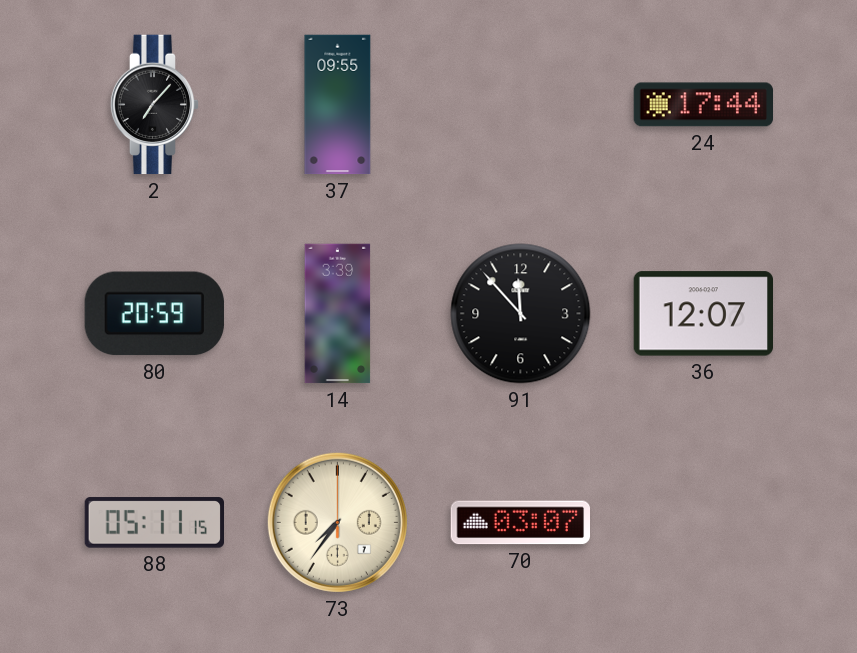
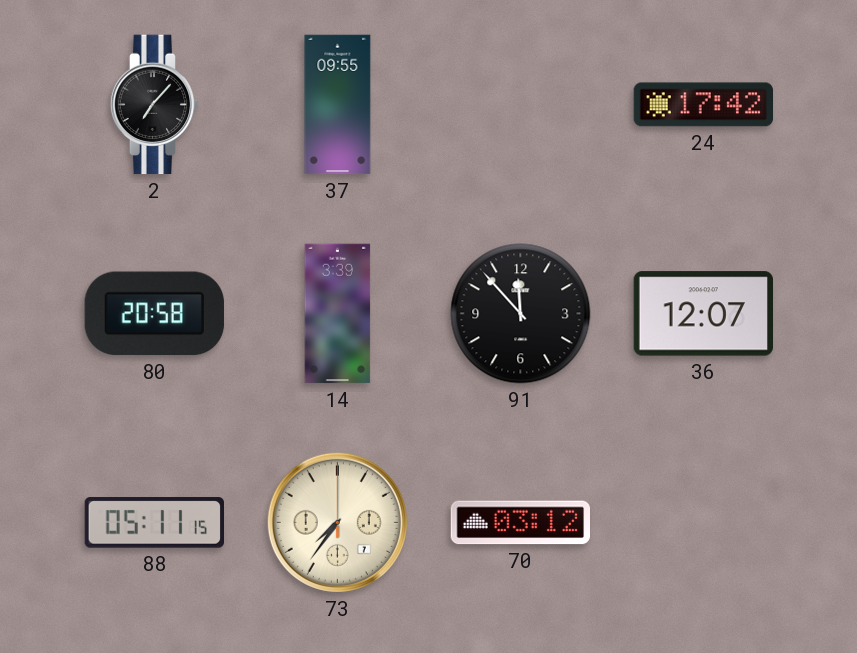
24: 17:44 -> 17:42 (703, 105)
80: 20:59 -> 20:58 (154, 314)
70: 03:07 -> 03:12 (520, 523)
